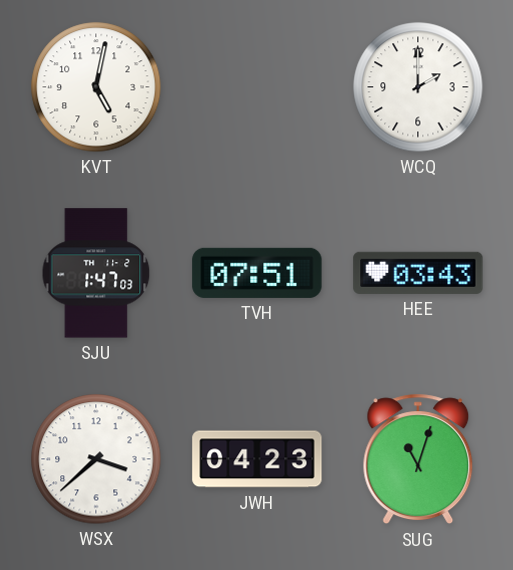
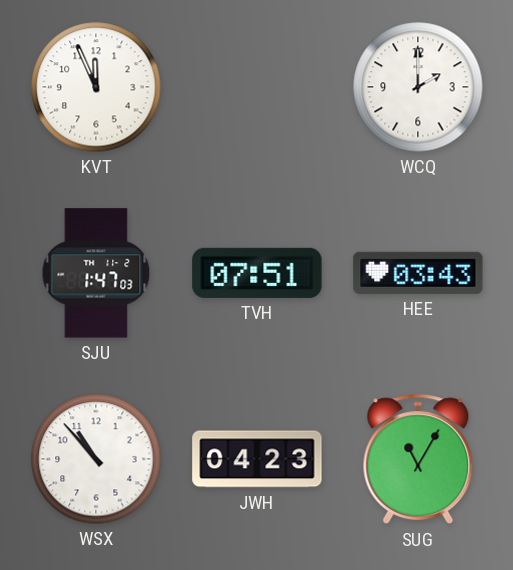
KVT: 5:02 -> 11:56 (96, 87)
WSX: 3:38 -> 10:53 (96, 459)
SUG: 11:03 -> 11:05 (418, 459)
